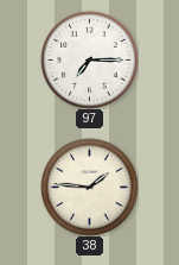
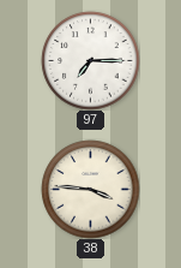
38: 1:46 -> 3:46 (90, 189)
